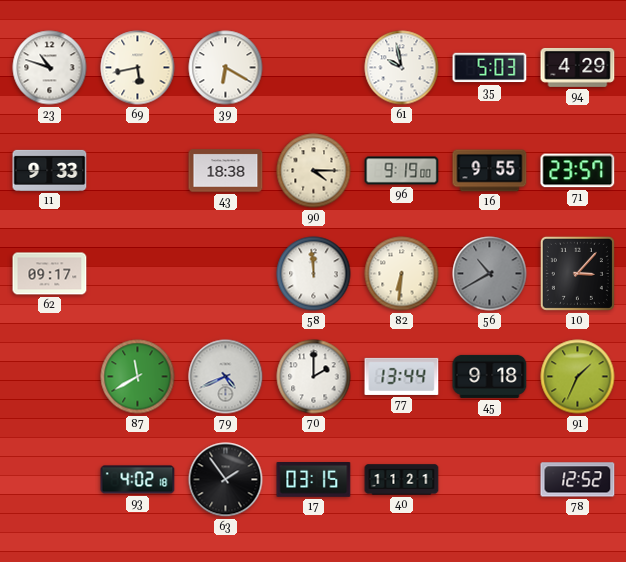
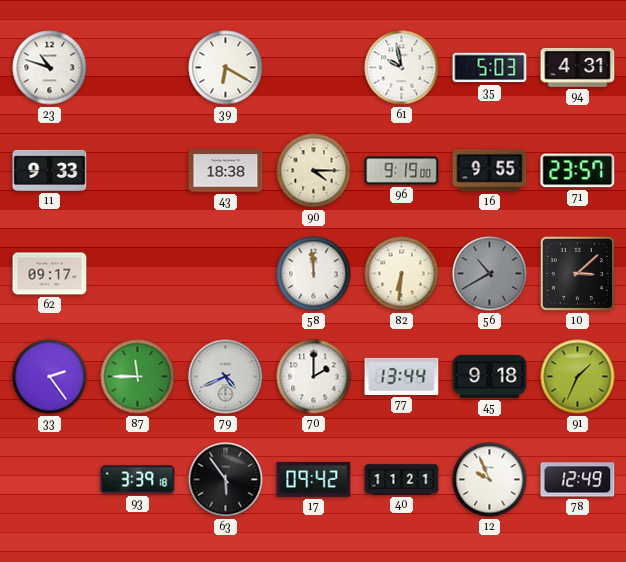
69: 5:43 -> none (138, 68)
94: 4:29 -> 4:31 (578, 67)
10: 3:07 -> 3:08 (577, 273)
33: none -> 2:24 (50, 377)
87: 11:40 -> 11:45 (138, 377)
93: 4:02 -> 3:39 (138, 480)
63: 1:54 -> 5:54 (226, 480)
17: 03:15 -> 09:42 (314, 480)
12: none -> 9:56 (490, 480)
78: 12:52 -> 12:49 (578, 480)
